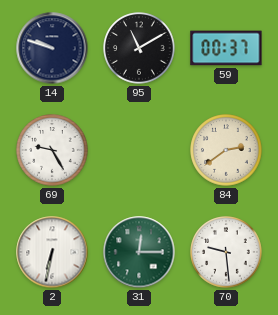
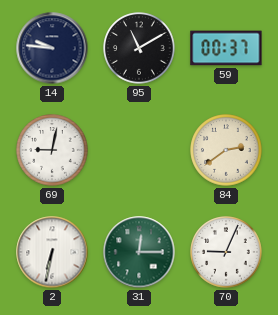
14: 9:48 -> 9:46 (52, 48)
69: 9:25 -> 9:02 (52, 150)
70: 9:29 -> 9:04 (226, 252)
